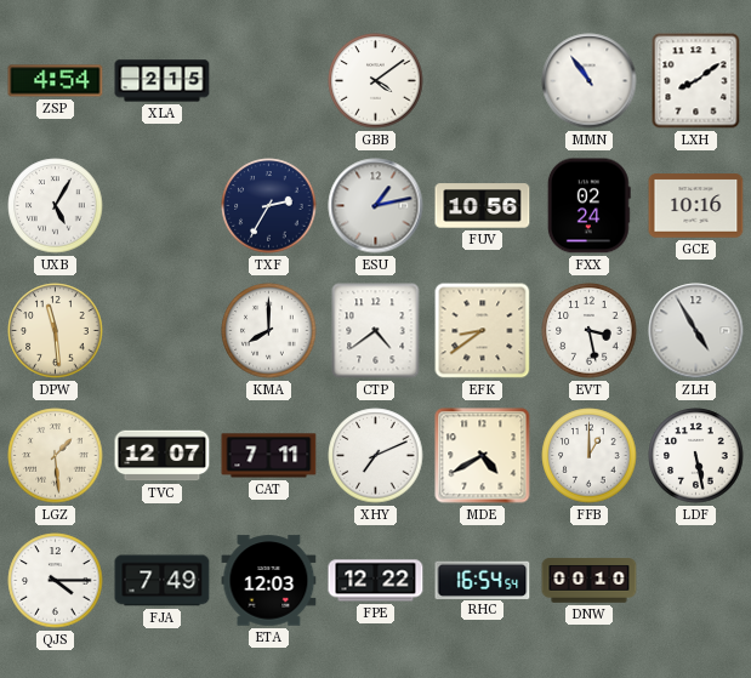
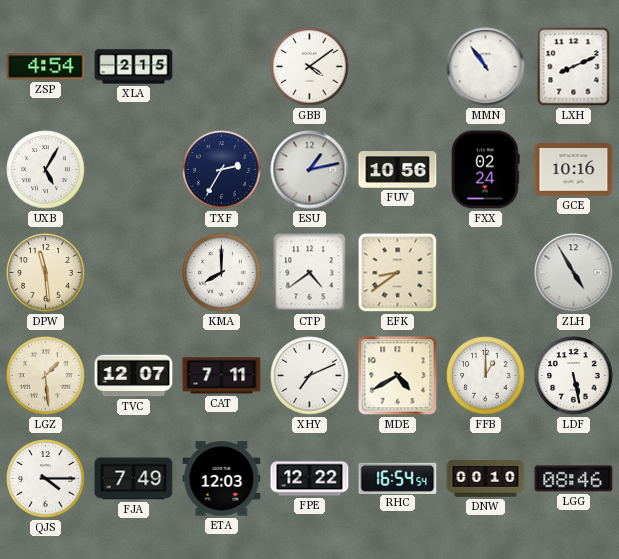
LXH: 8:09 -> 8:11 (574, 67)
EVT: 3:28 -> none (590, 331)
LGG: none -> 08:46 (574, 479)
